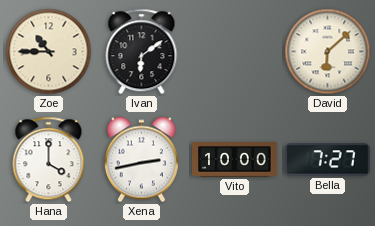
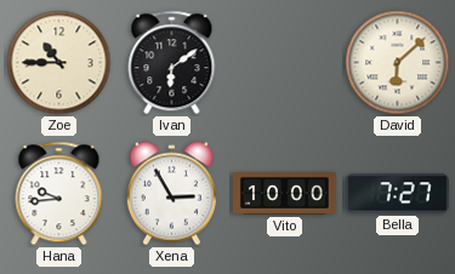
Hana: 4:00 -> 9:44 (59, 194)
Xena: 2:43 -> 2:55 (171, 194)
